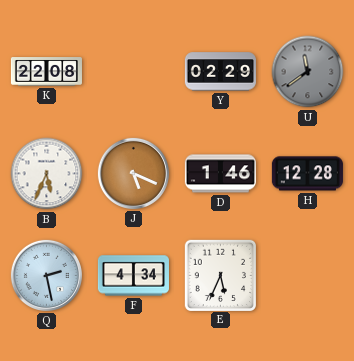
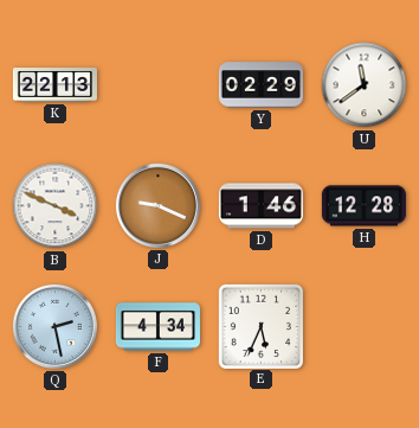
K: 22:08 -> 22:13 (54, 85)
U dial: grey -> white (365, 85)
B: 5:34 -> 3:49 (56, 206)
J: 5:19 -> 9:19 (157, 205)
